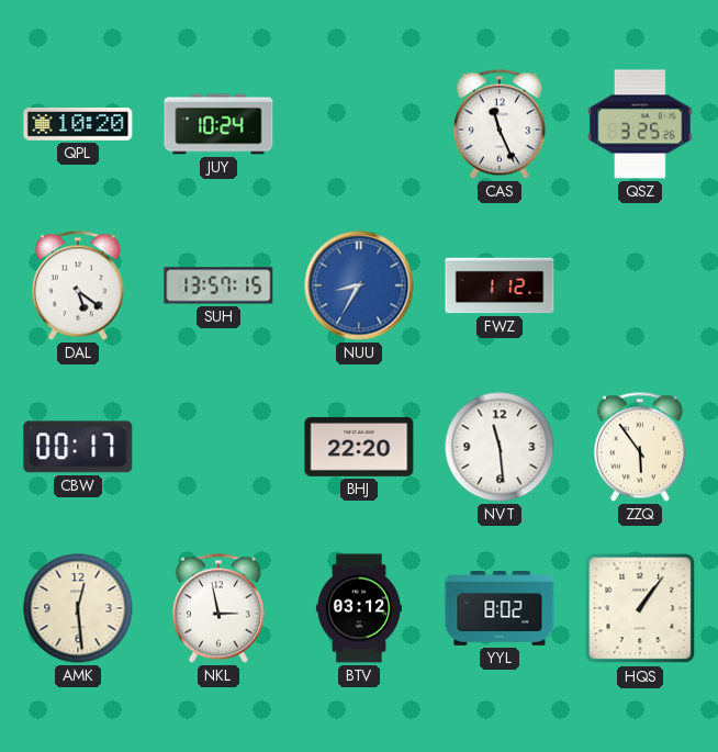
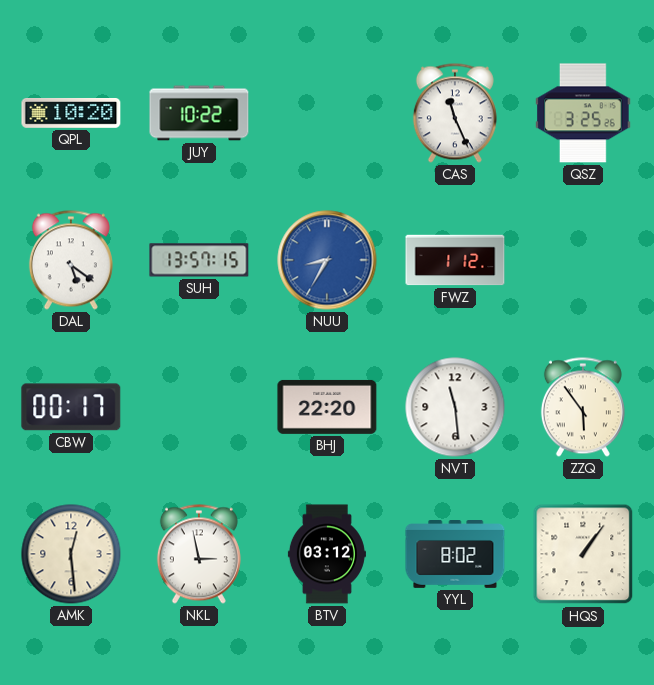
JUY: 10:24 -> 10:22 (199, 113)
